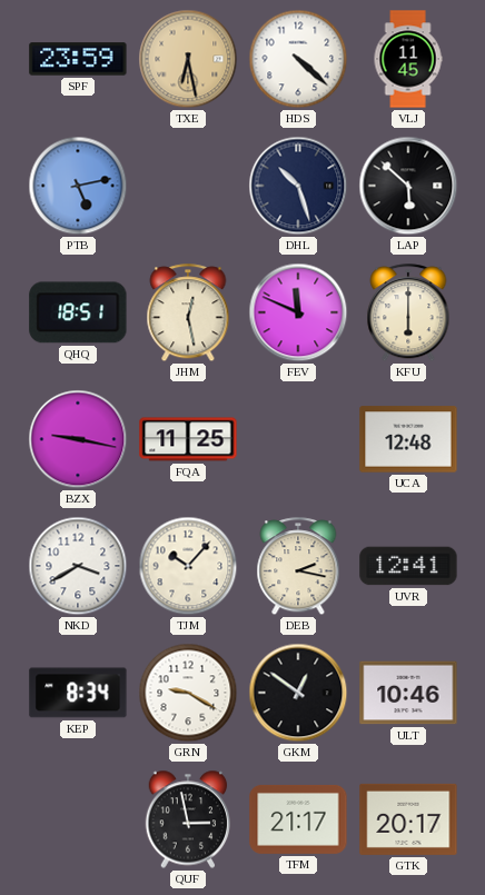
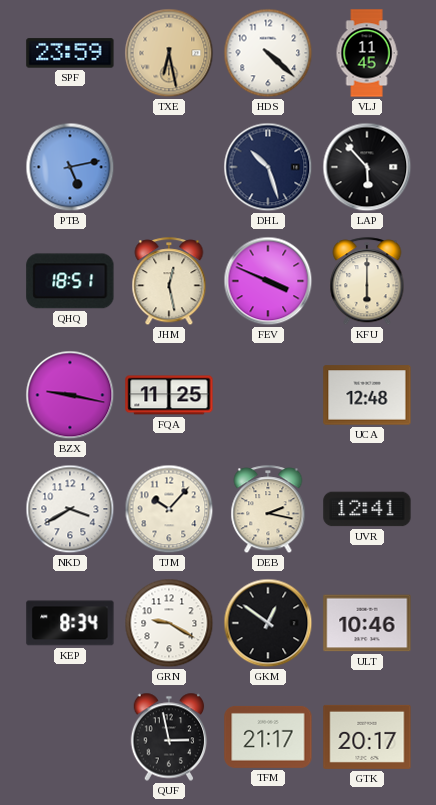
LAP: 5:52 -> 5:53 (367, 167)
FEV: 11:49 -> 3:49 (268, 281)
